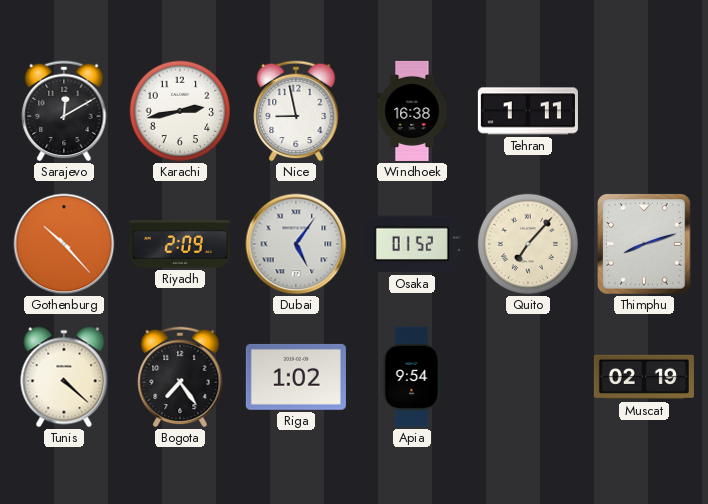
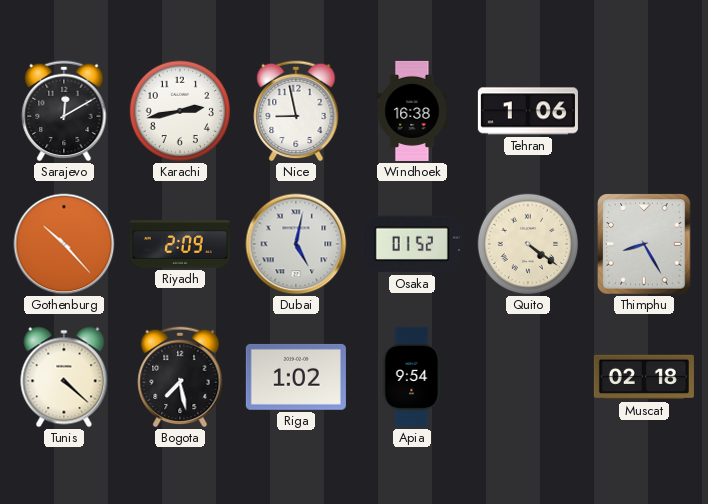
Tehran: 1:11 -> 1:06 (528, 111)
Dubai: 5:06 -> 5:02 (296, 244)
Quito: 7:07 -> 4:21 (528, 244)
Thimphu: 8:12 -> 8:25 (644, 244)
Bogota: 7:24 -> 7:28 (180, 377)
Muscat: 02:19 -> 02:18 (644, 377)
